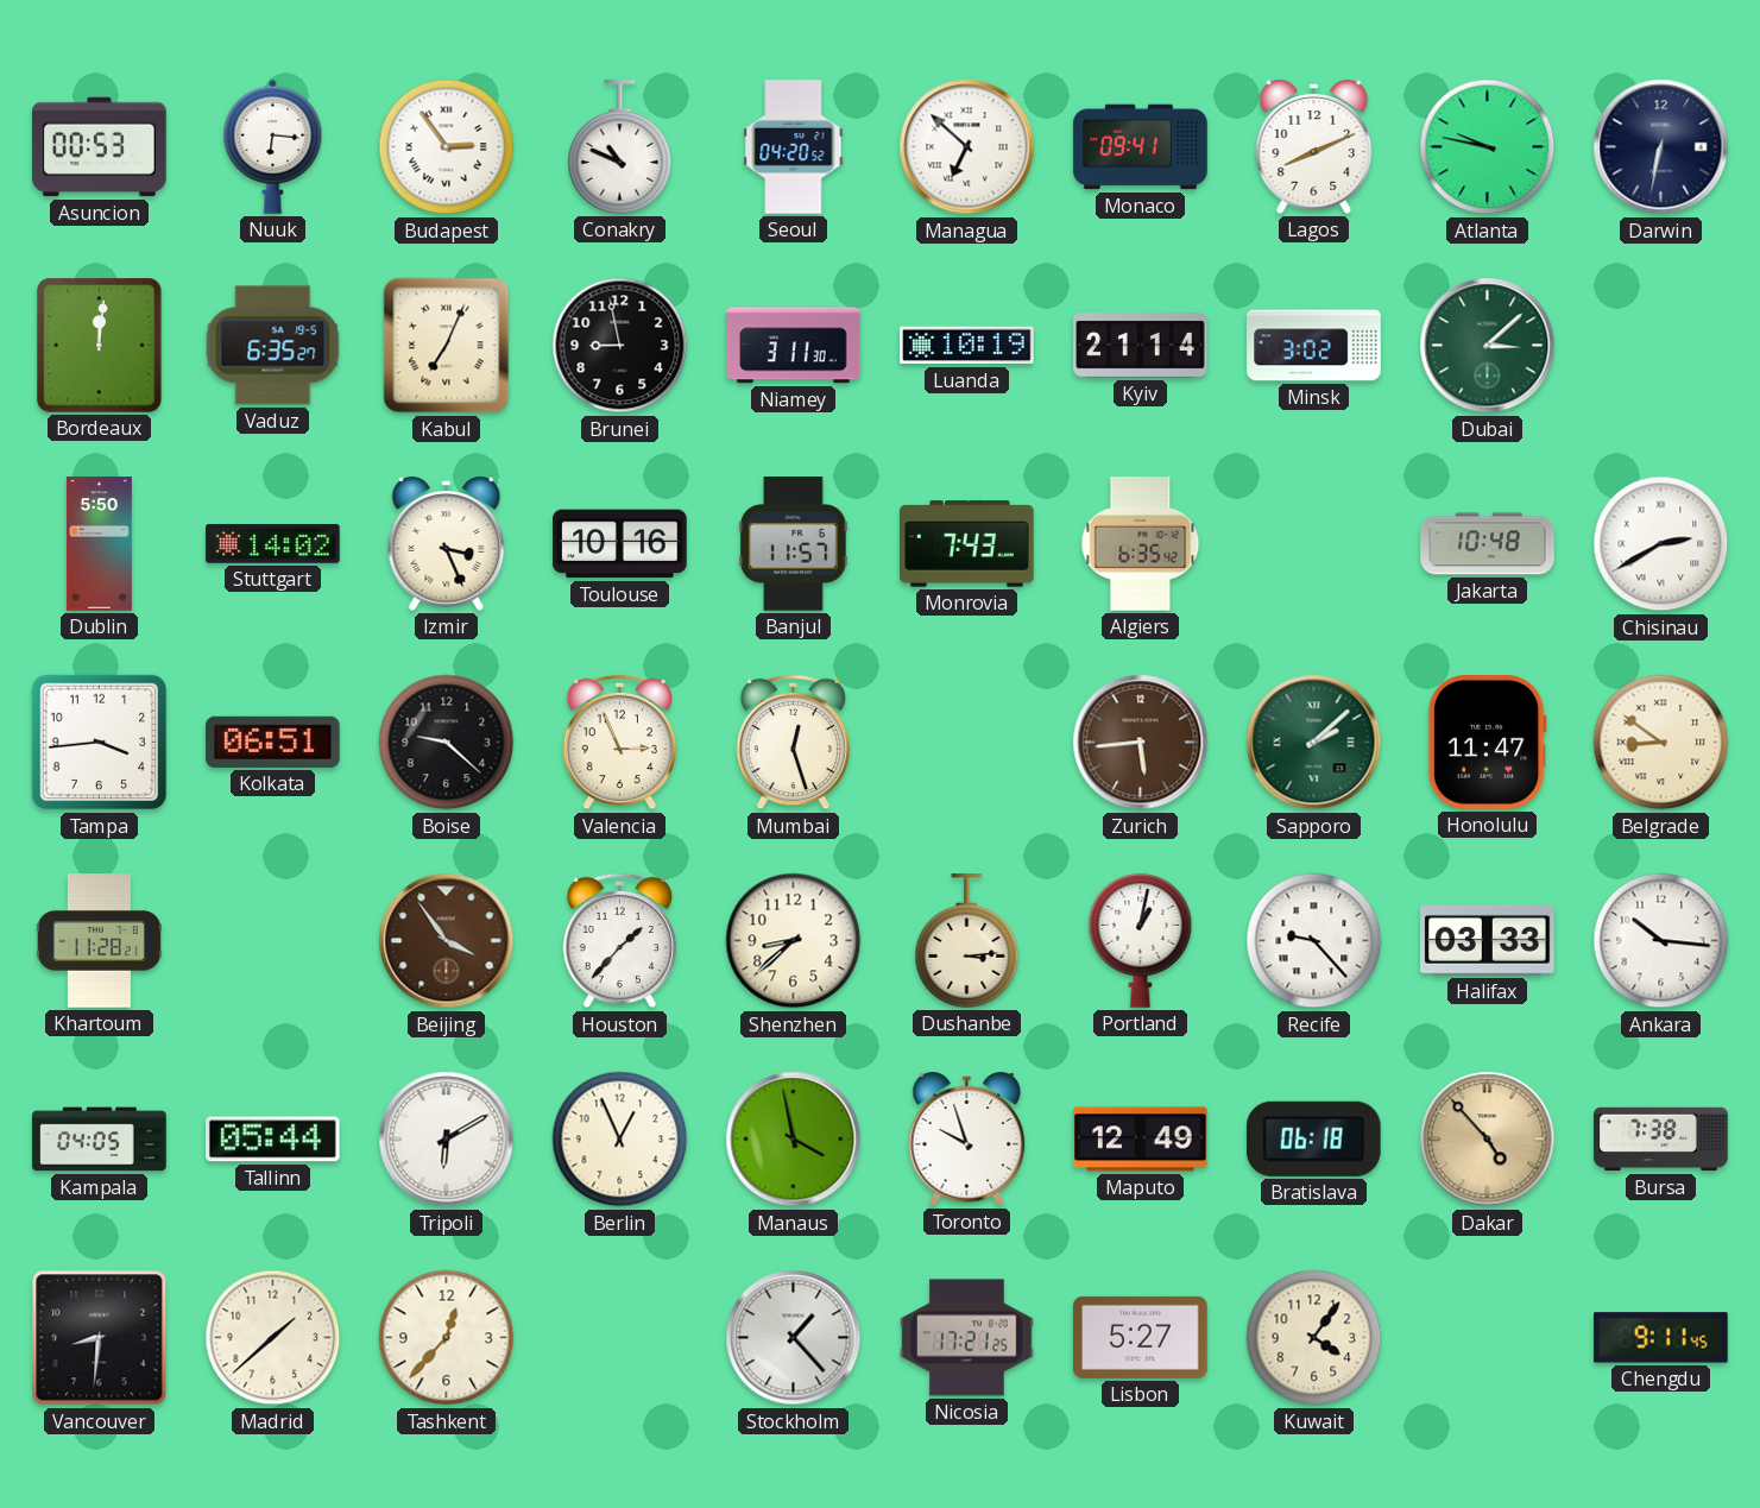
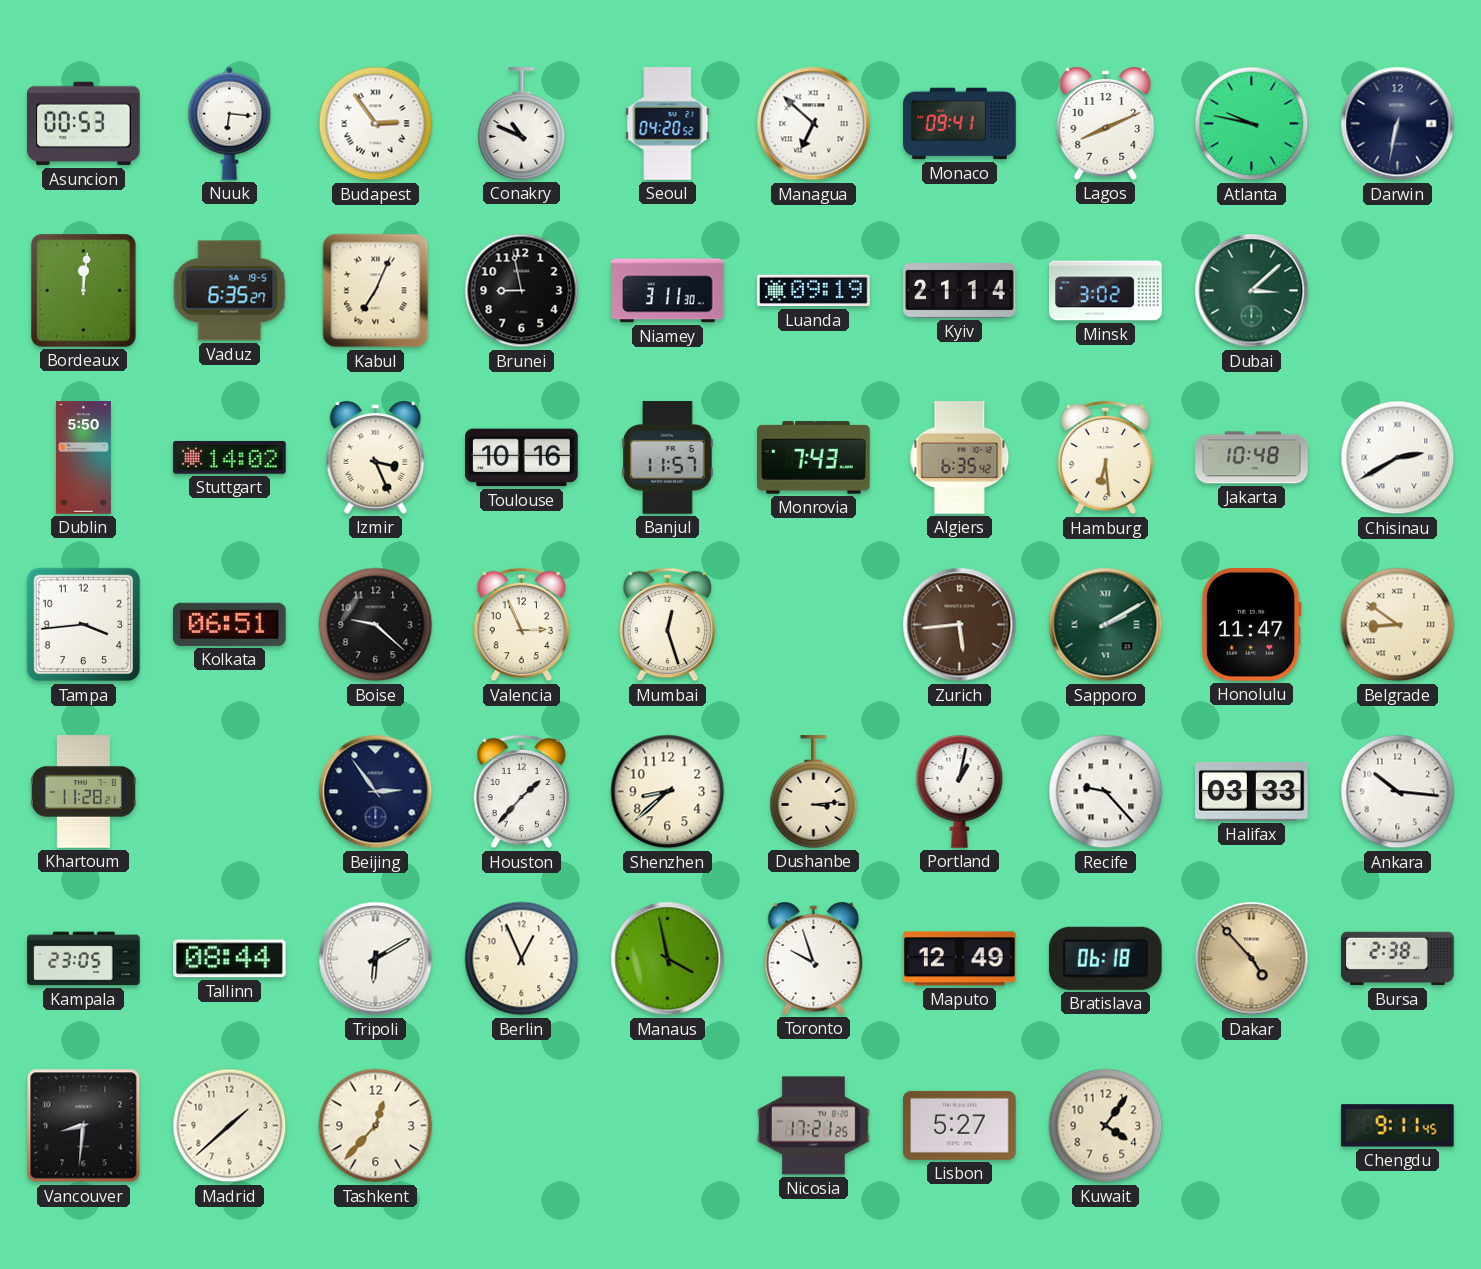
Luanda: 10:19 -> 09:19 (814, 291)
Hamburg: none -> 6:29 (1106, 458)
Sapporo: 2:08 -> 2:10 (1106, 625)
Beijing: 3:54 -> 2:54 (376, 792)
Beijing dial: brown -> navy (376, 792)
Kampala: 04:05 -> 23:05 (84, 959)
Tallinn: 05:44 -> 08:44 (230, 959)
Bursa: 7:38 -> 2:38 (1398, 959)
Stockholm: 1:23 -> none (794, 1338)
